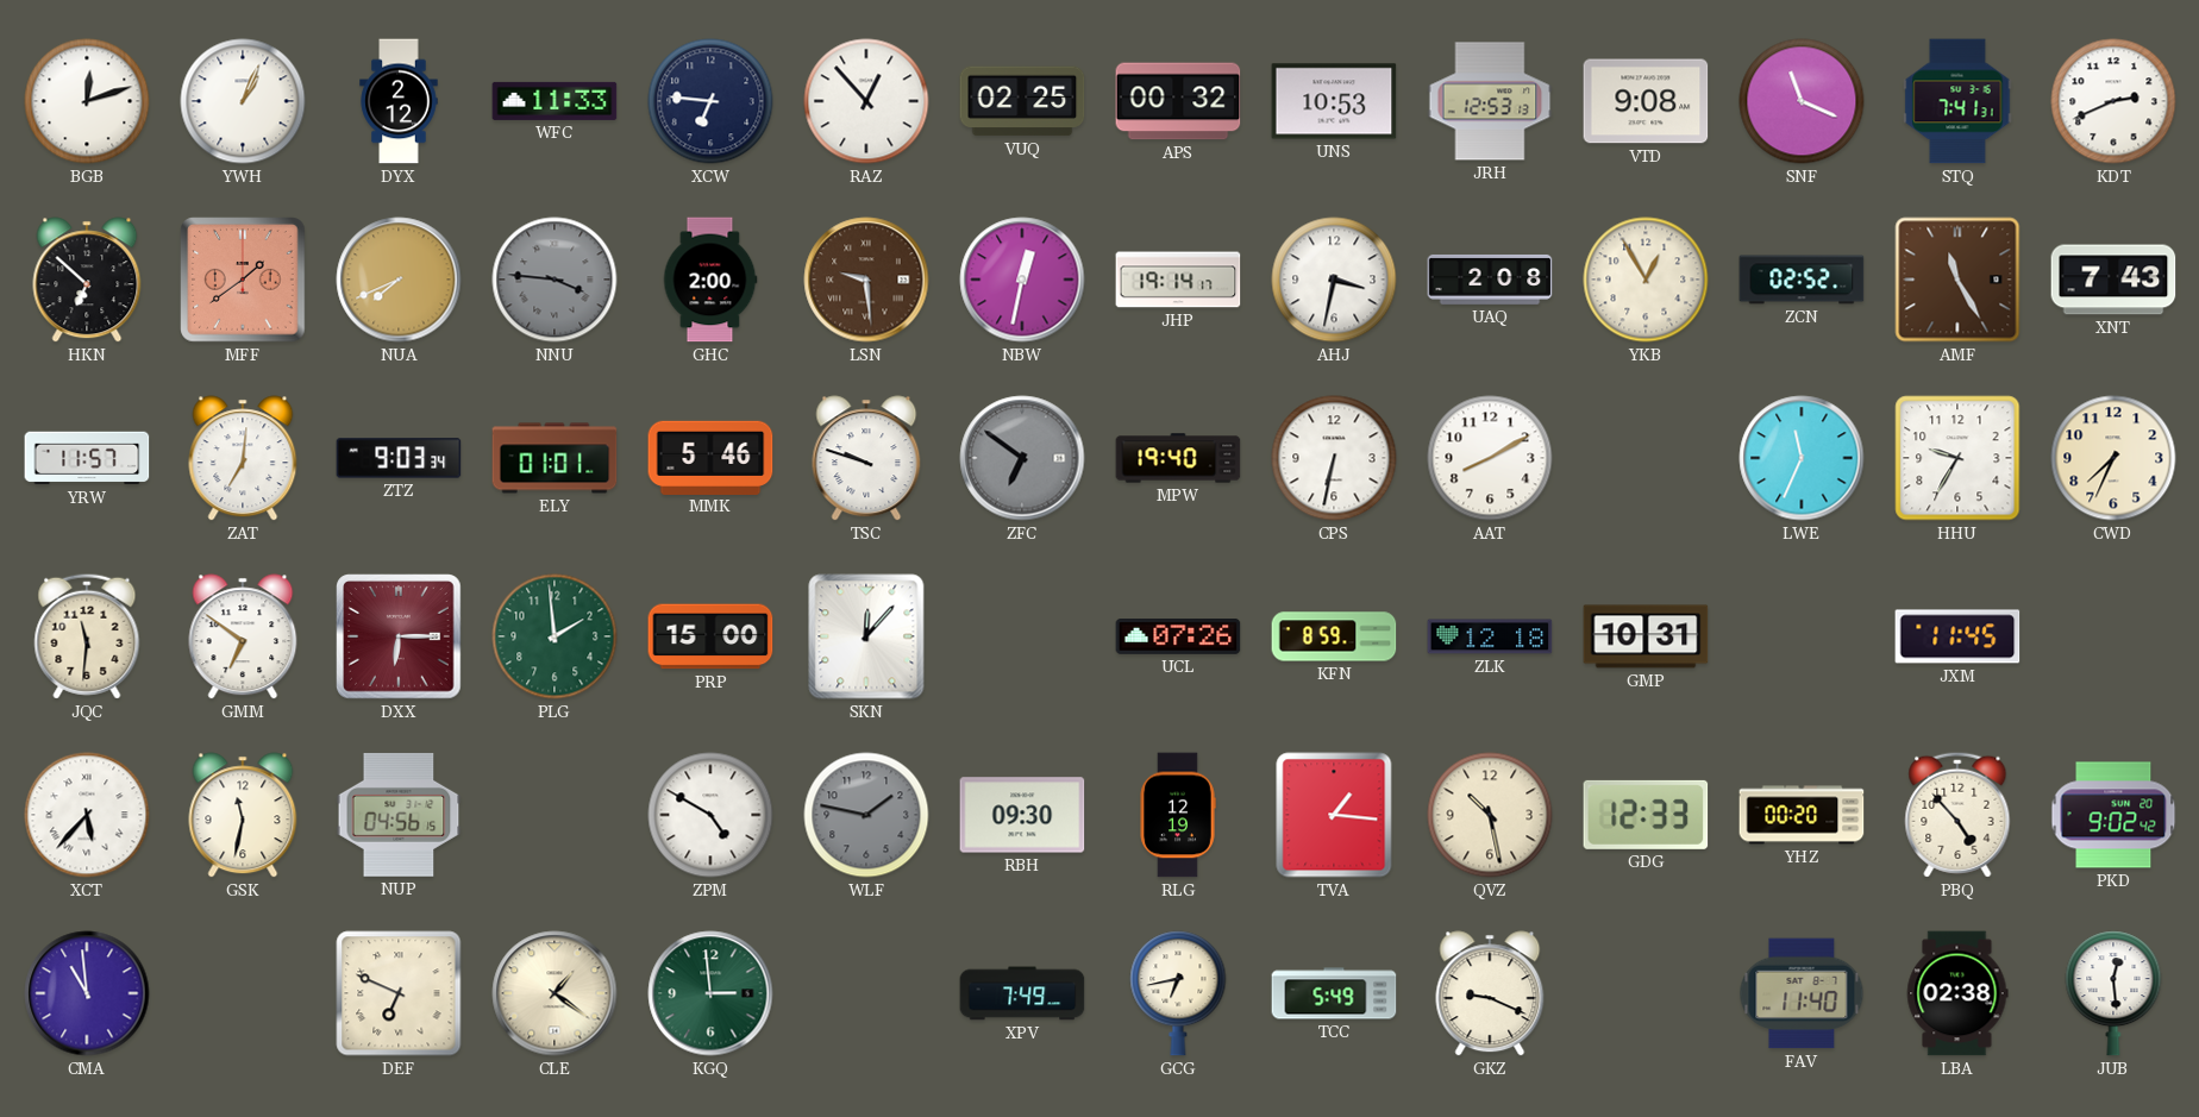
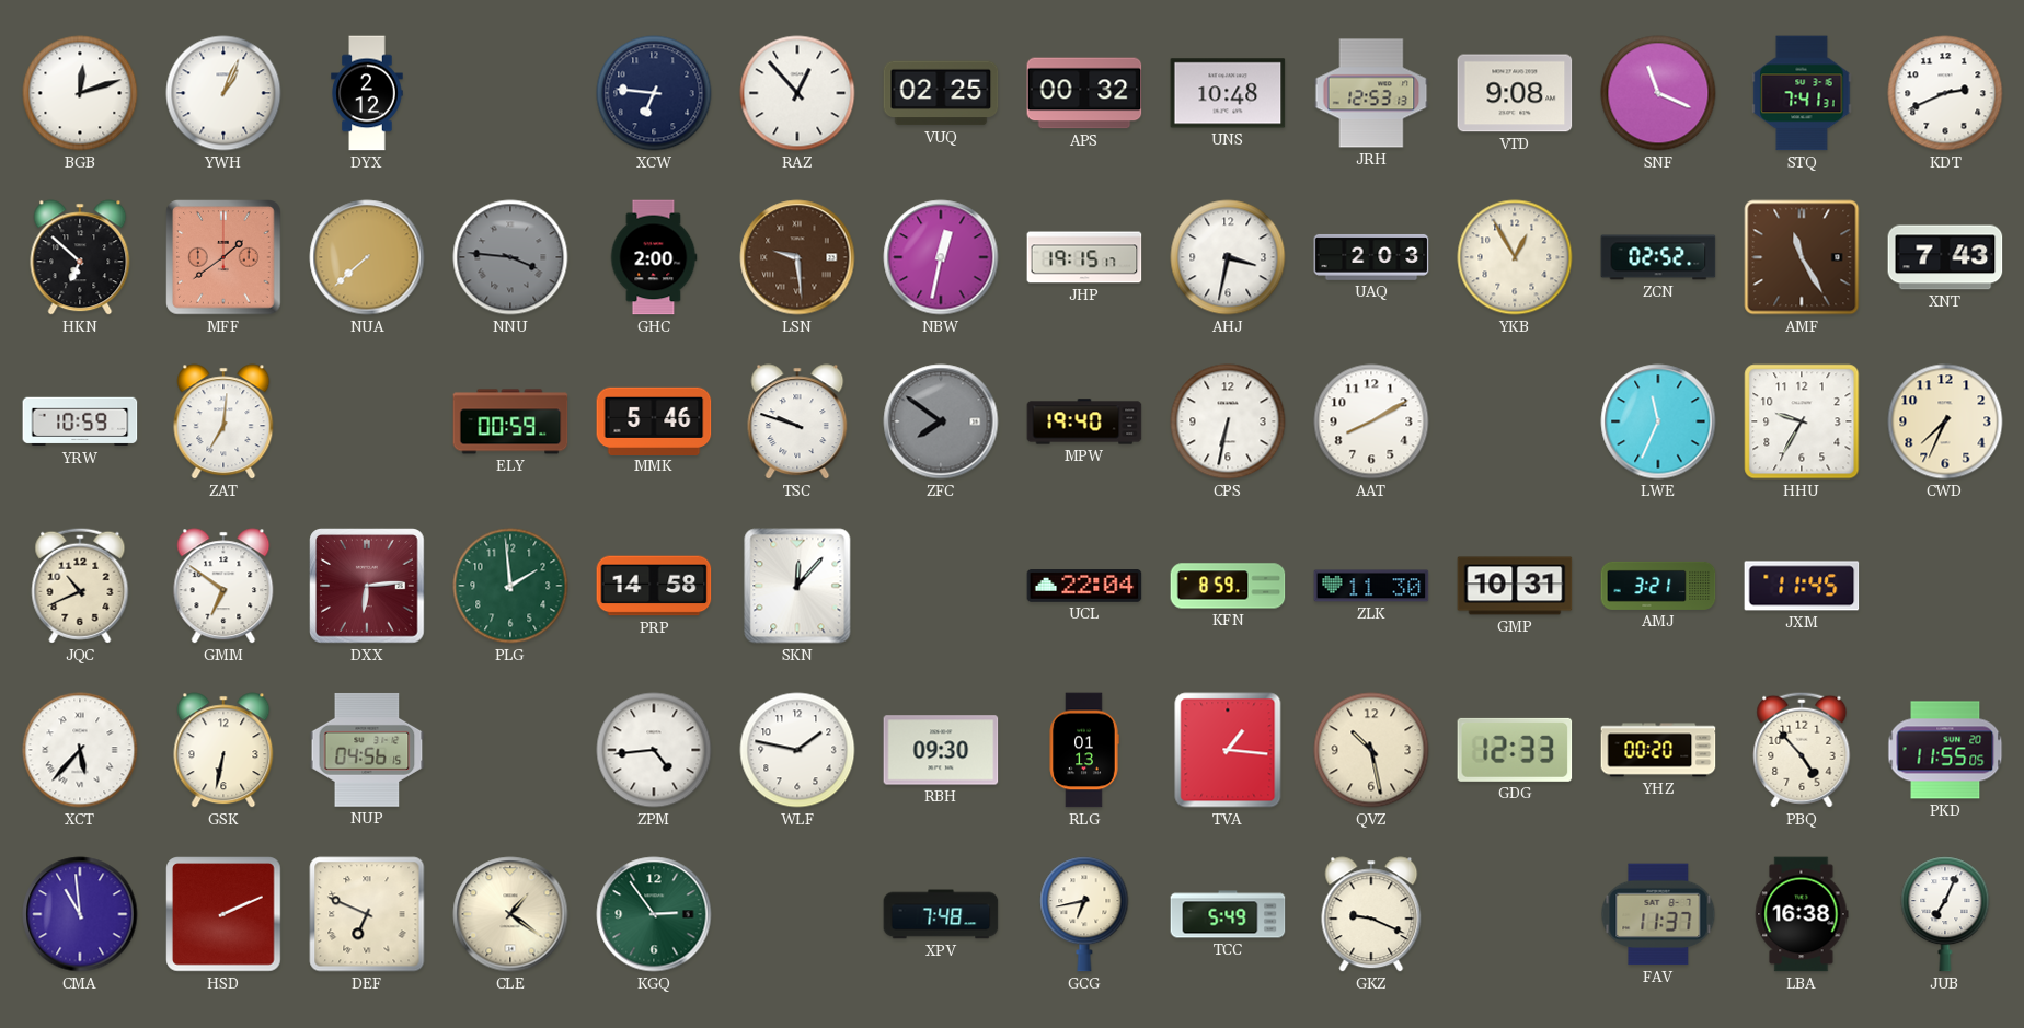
WFC: 11:33 -> none (555, 101)
UNS: 10:53 -> 10:48 (1228, 93)
NUA: 7:41 -> 7:38 (367, 257)
JHP: 19:14 -> 19:15 (1084, 257)
UAQ: 2:08 -> 2:03 (1371, 257)
YRW: 11:57 -> 10:59 (80, 421)
ZTZ: 9:03 -> none (399, 458)
ELY: 01:01 -> 00:59 (510, 421)
ZFC: 6:51 -> 7:51 (941, 421)
JQC: 11:31 -> 10:41 (80, 586)
DXX: 6:15 -> 6:14 (367, 586)
PRP: 15:00 -> 14:58 (654, 586)
UCL: 07:26 -> 22:04 (1084, 587)
ZLK: 12:18 -> 11:30 (1371, 586)
AMJ: none -> 3:21 (1658, 586)
GSK: 11:32 -> 6:32 (223, 750)
ZPM: 4:50 -> 4:44 (654, 750)
WLF dial: grey -> white (797, 750)
RLG: 12:19 -> 01:13 (1084, 750)
PKD: 9:02 -> 11:55 (1945, 750)
HSD: none -> 2:11 (223, 914)
KGQ: 2:59 -> 2:54 (654, 914)
XPV: 7:49 -> 7:48 (941, 914)
FAV: 11:40 -> 11:37 (1658, 914)
LBA: 02:38 -> 16:38 (1802, 914)
JUB: 12:29 -> 7:04 (1945, 914)
